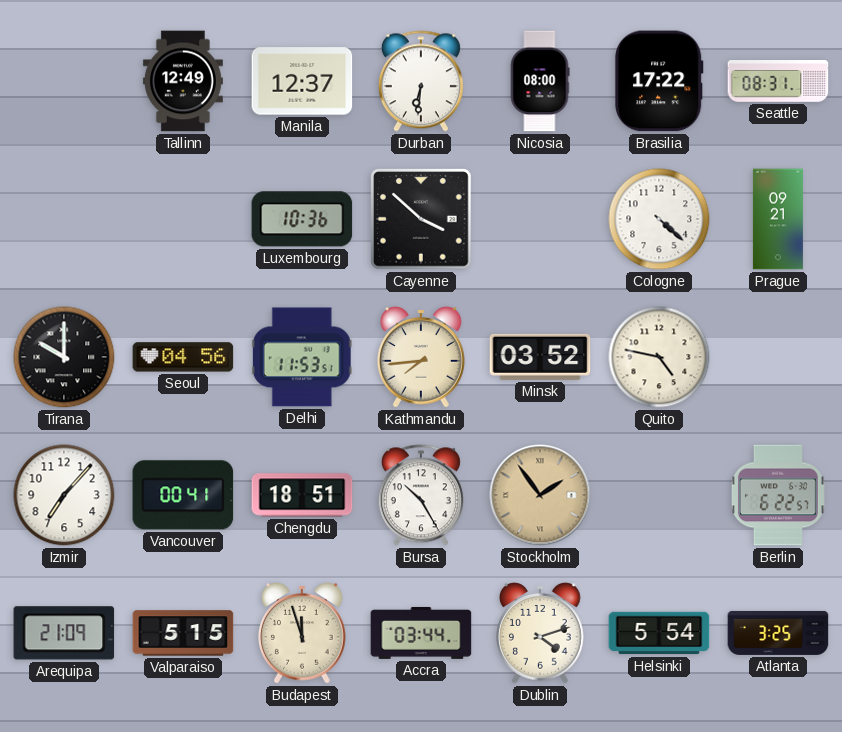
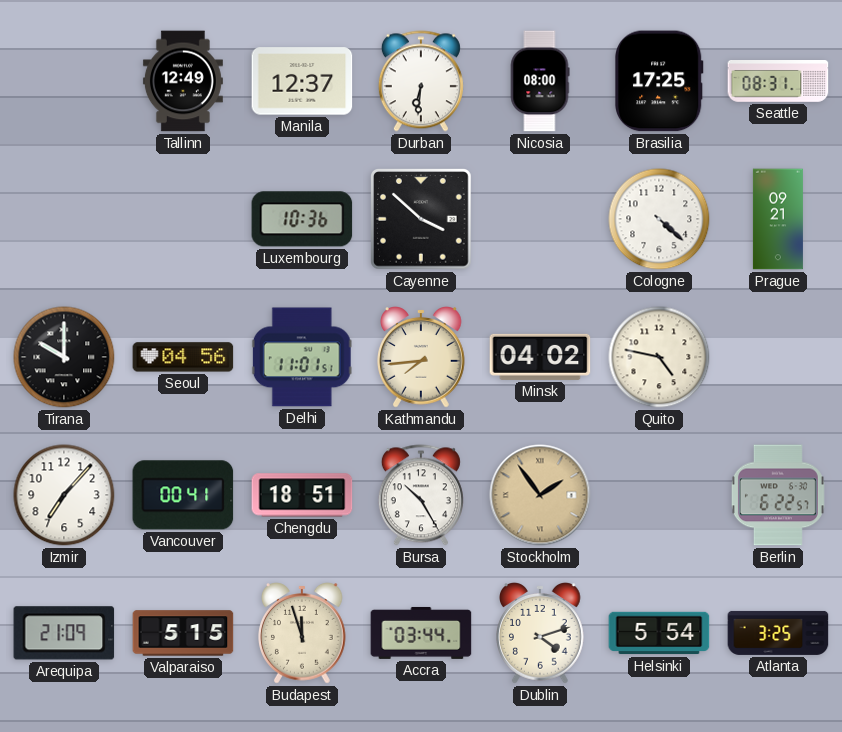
Brasilia: 17:22 -> 17:25 (659, 81)
Delhi: 11:53 -> 11:01 (302, 357)
Minsk: 03:52 -> 04:02 (540, 357)
